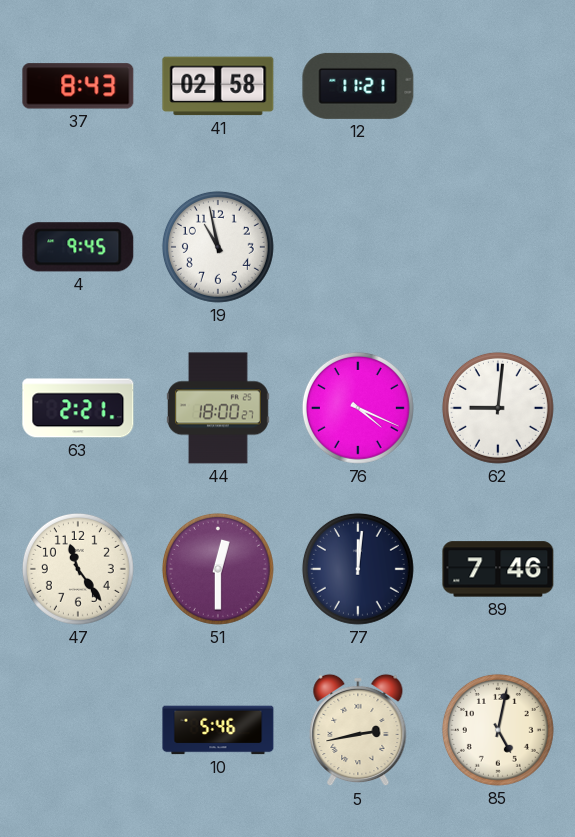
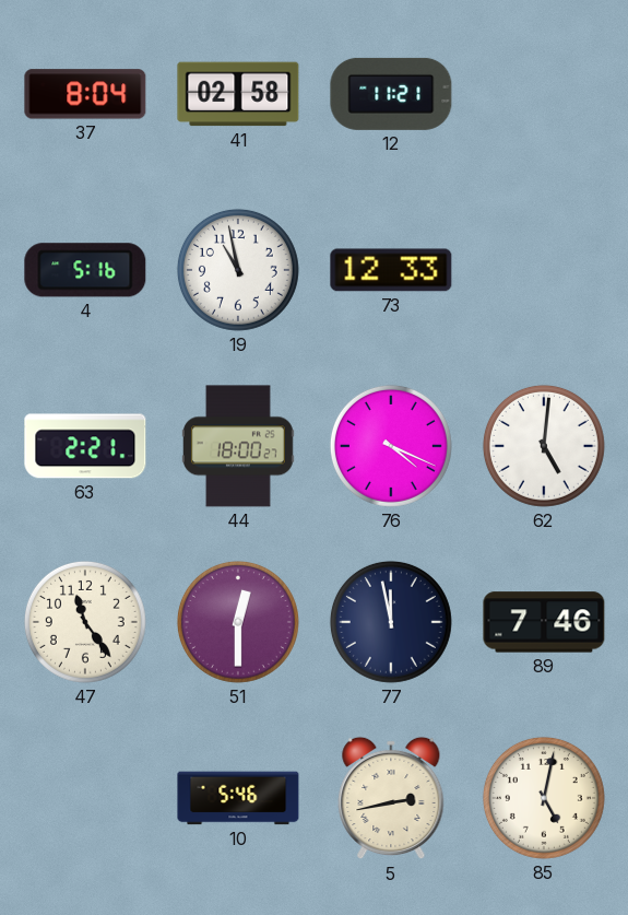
37: 8:43 -> 8:04 (85, 94)
4: 9:45 -> 5:16 (85, 270)
73: none -> 12:33 (391, 270)
62: 9:01 -> 5:01 (544, 446)
77: 12:01 -> 11:58 (391, 622)
